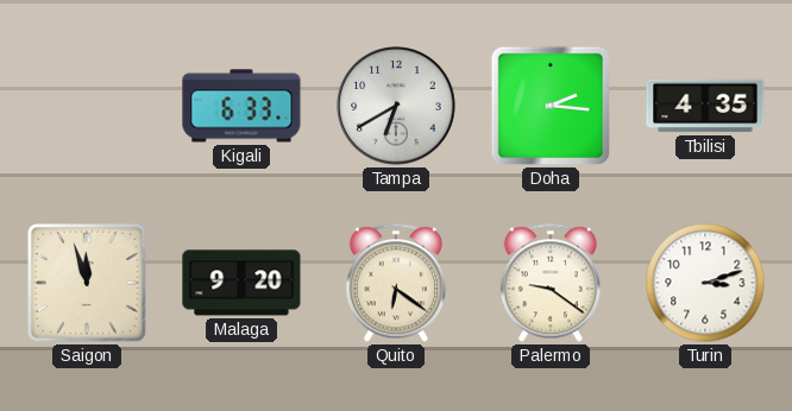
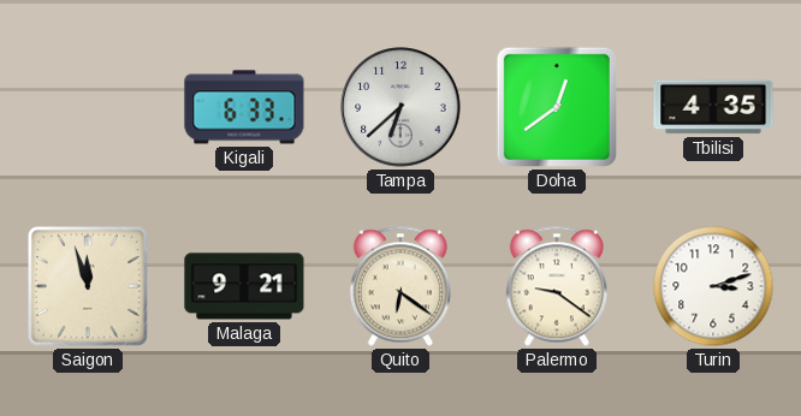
Tampa: 6:40 -> 6:38 (400, 107)
Doha: 2:16 -> 12:39 (557, 107)
Malaga: 9:20 -> 9:21 (244, 286)
